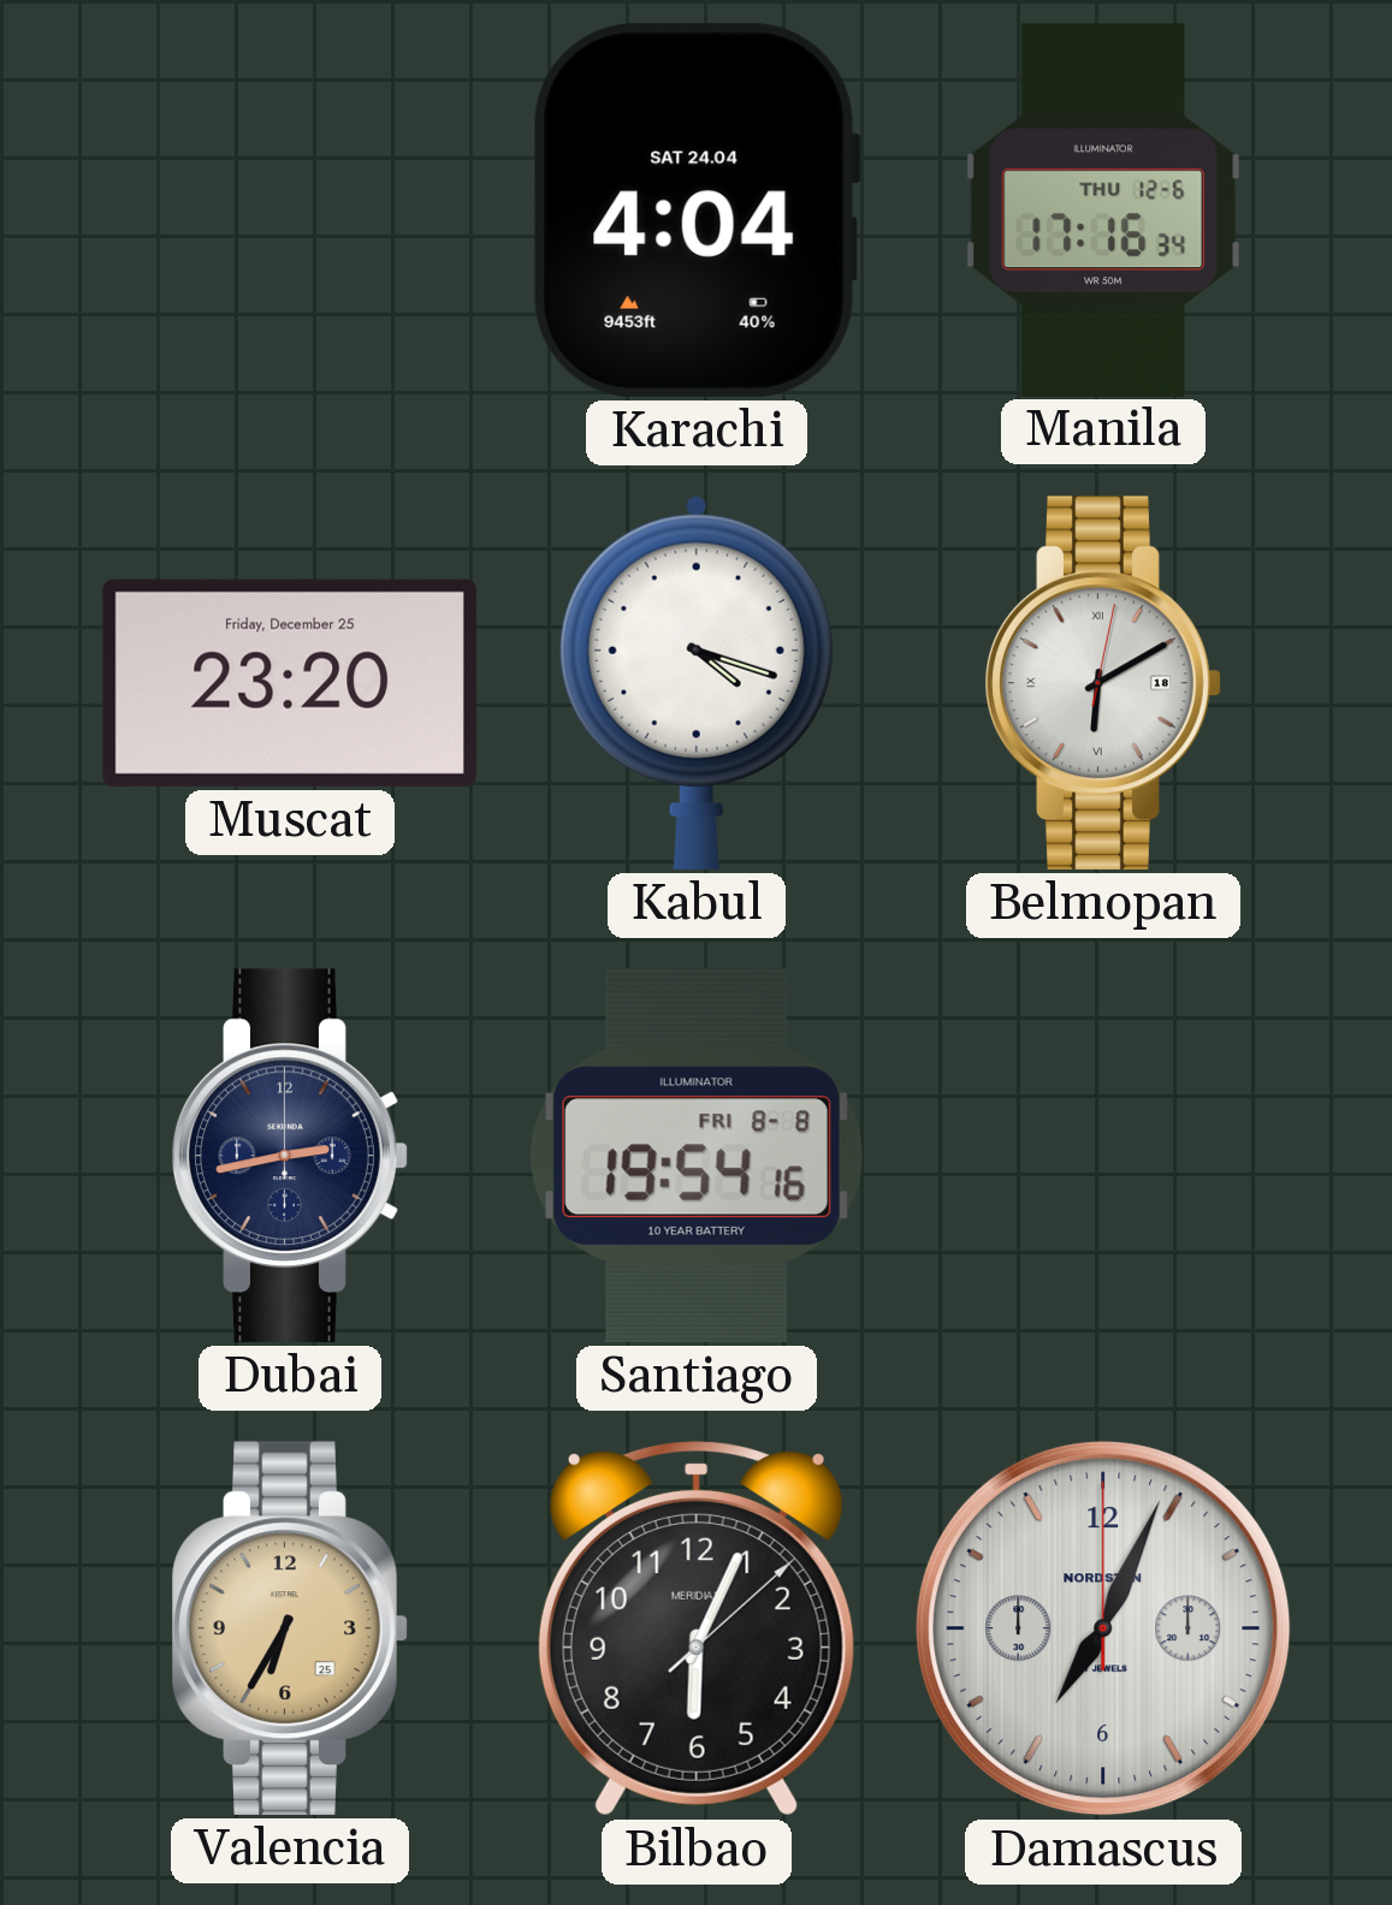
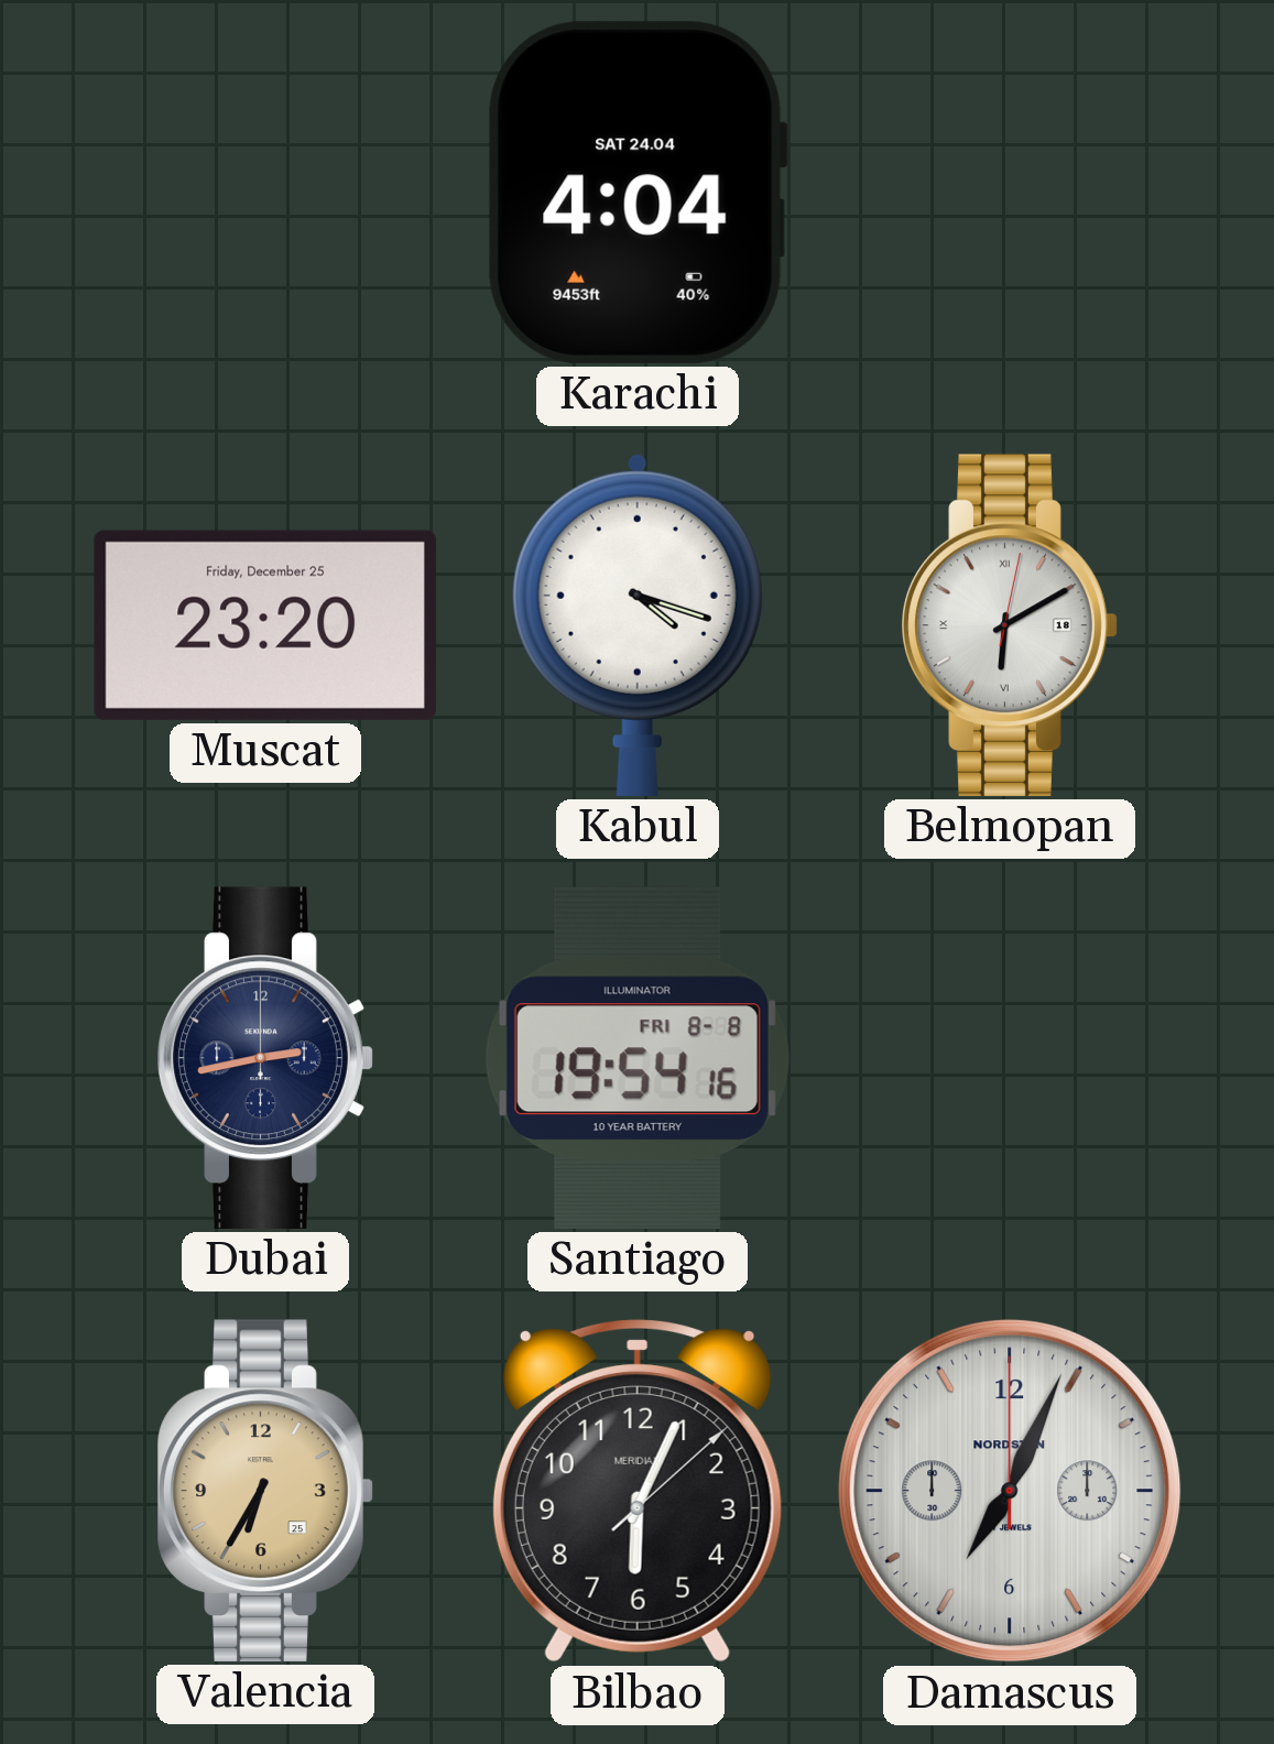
Manila: 17:16 -> none (1103, 209)
